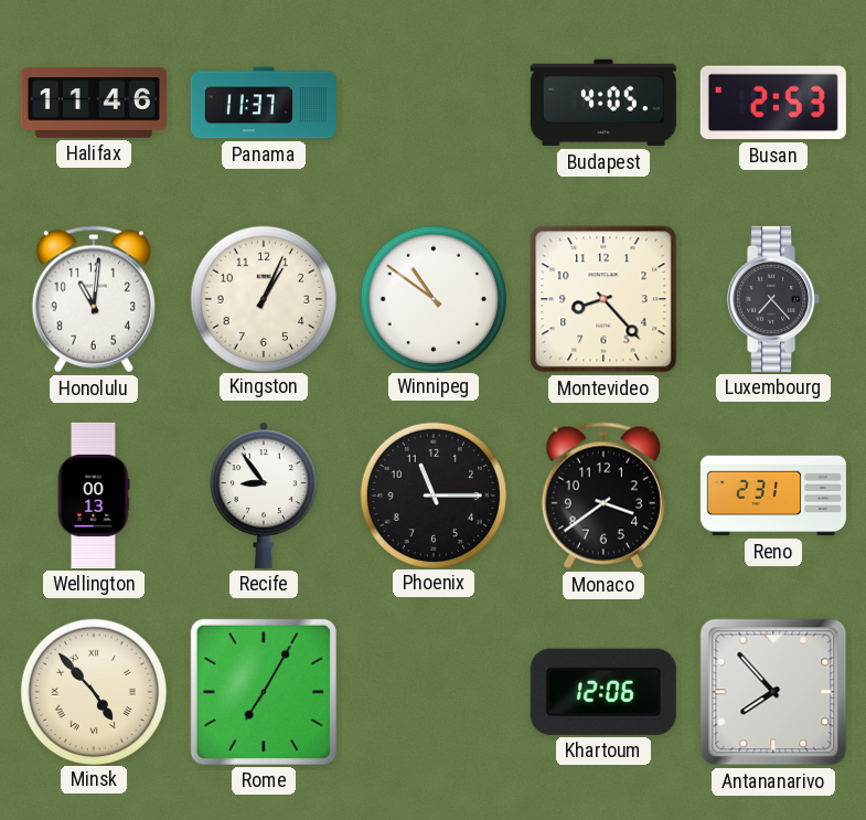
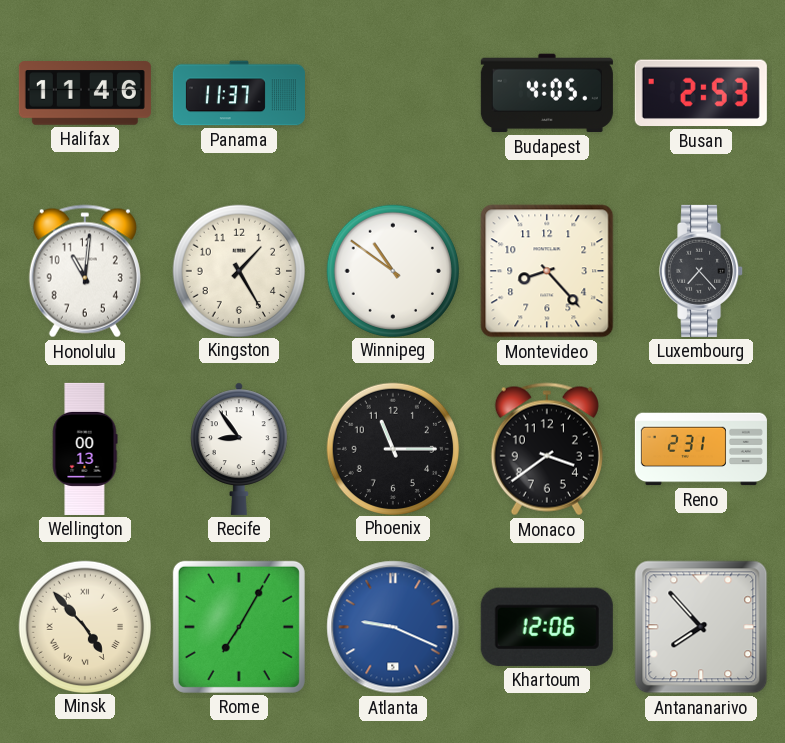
Kingston: 1:04 -> 1:25 (238, 270)
Atlanta: none -> 9:19 (393, 627)
